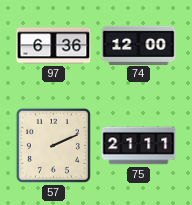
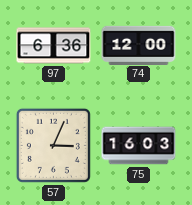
57: 2:11 -> 3:04 (53, 145)
75: 21:11 -> 16:03 (139, 146)
